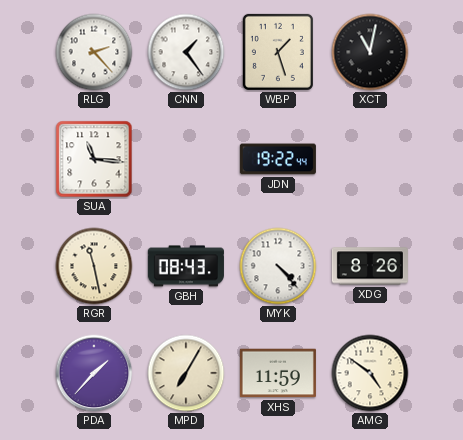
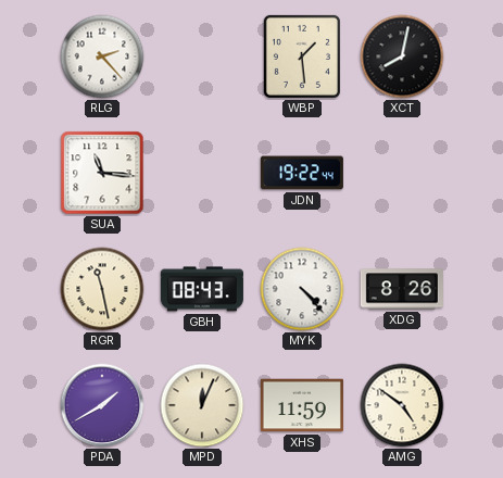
CNN: 1:24 -> none (186, 52)
WBP: 1:27 -> 1:29 (302, 56)
XCT: 11:02 -> 8:02 (402, 56)
PDA: 1:37 -> 1:40 (102, 405)
MPD: 7:05 -> 12:04 (202, 405)
